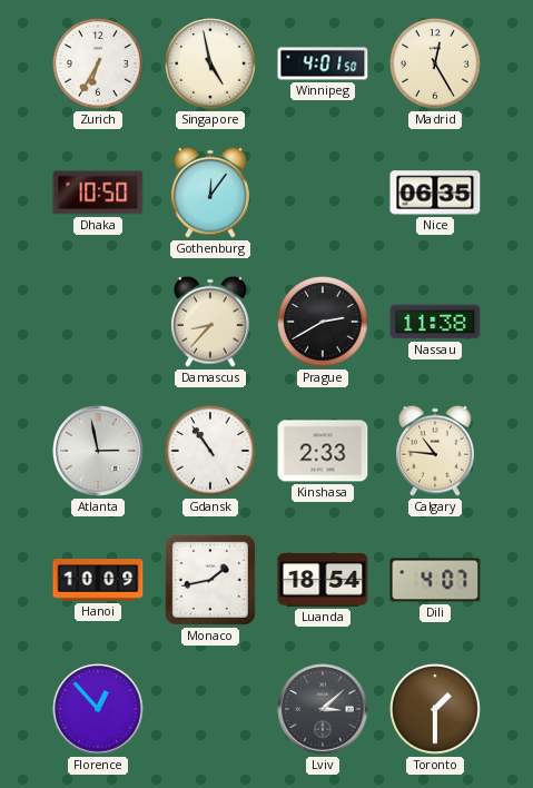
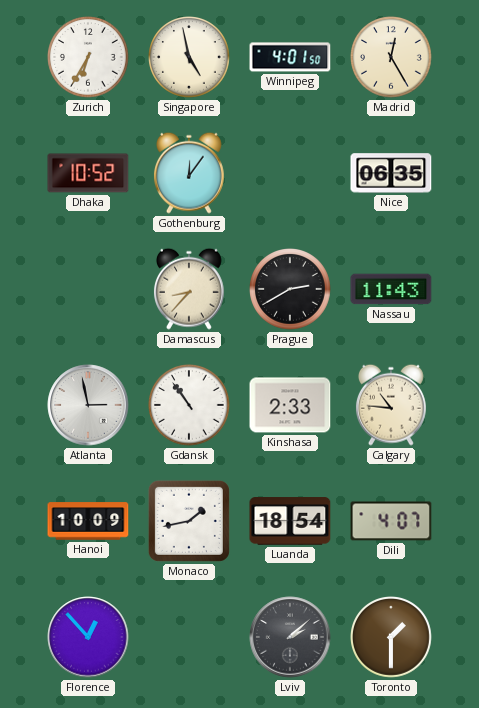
Dhaka: 10:50 -> 10:52 (88, 173)
Nassau: 11:38 -> 11:43 (391, 289)
Lviv: 3:08 -> 2:08 (290, 637)
